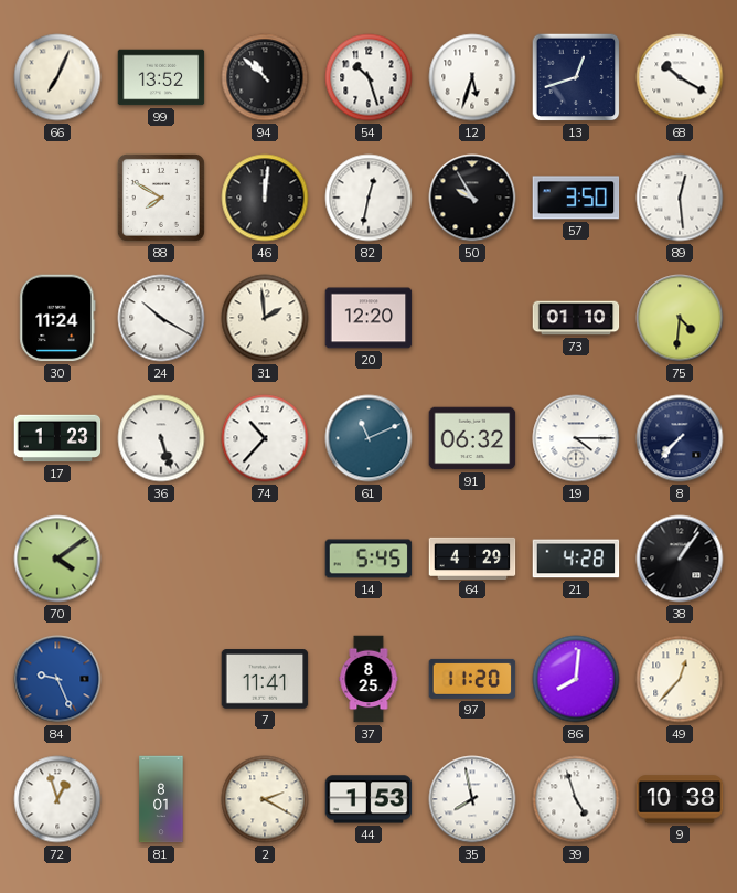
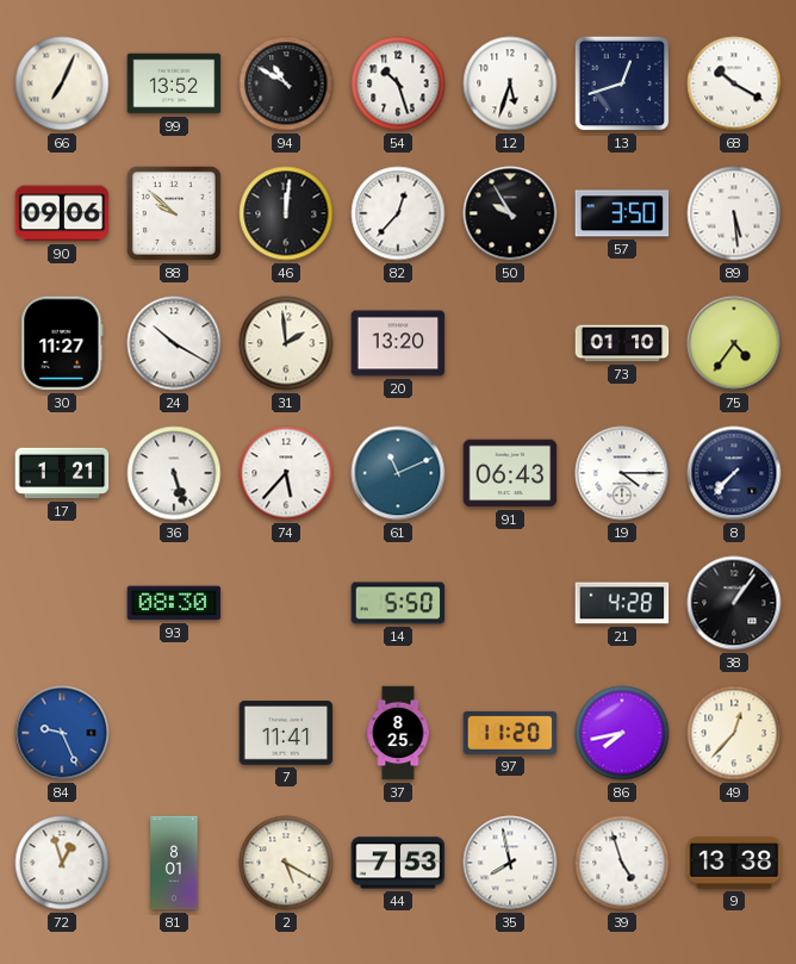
94: 10:52 -> 10:50 (286, 83)
90: none -> 09:06 (62, 213)
88: 7:50 -> 9:52 (174, 213)
82: 12:32 -> 12:37 (398, 213)
89: 12:29 -> 5:29 (734, 213)
30: 11:24 -> 11:27 (62, 343)
20: 12:20 -> 13:20 (398, 343)
75: 4:31 -> 4:36 (734, 343)
17: 1:23 -> 1:21 (62, 473)
74: 10:37 -> 5:37 (286, 473)
91: 06:32 -> 06:43 (510, 473)
70: 4:09 -> none (57, 559)
93: none -> 08:30 (174, 603)
14: 5:45 -> 5:50 (398, 603)
64: 4:29 -> none (472, 557)
86: 8:01 -> 7:43 (622, 733)
2: 2:20 -> 5:20 (286, 863)
44: 1:53 -> 7:53 (398, 863)
9: 10:38 -> 13:38 (734, 863)
